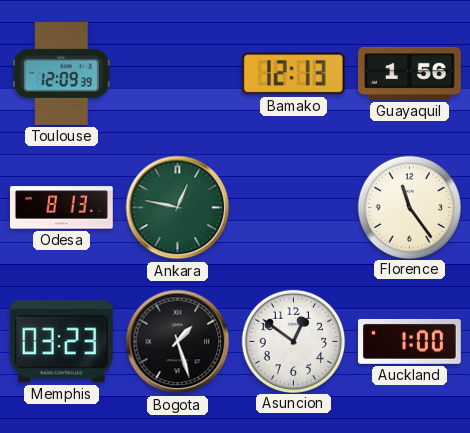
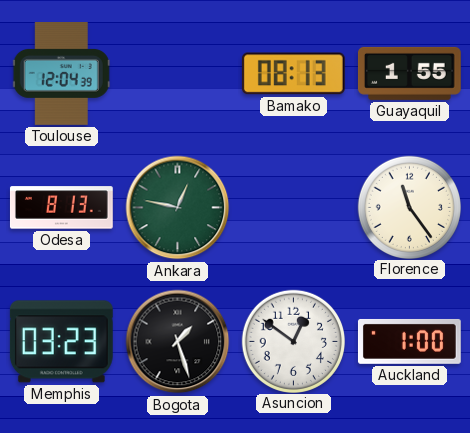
Toulouse: 12:09 -> 12:04 (61, 74)
Bamako: 12:13 -> 08:13 (293, 74)
Guayaquil: 1:56 -> 1:55 (409, 73)
